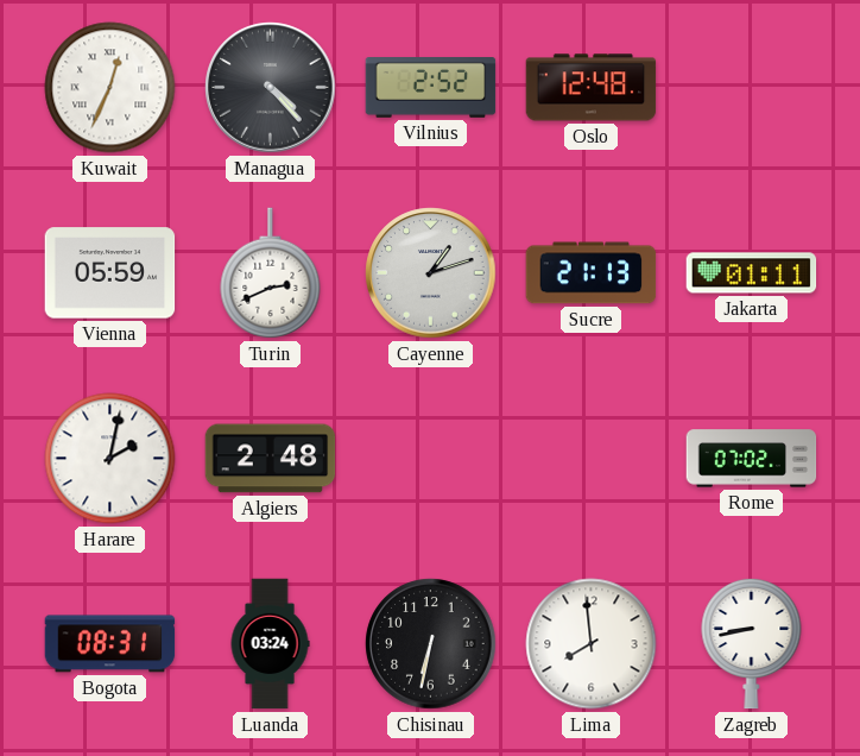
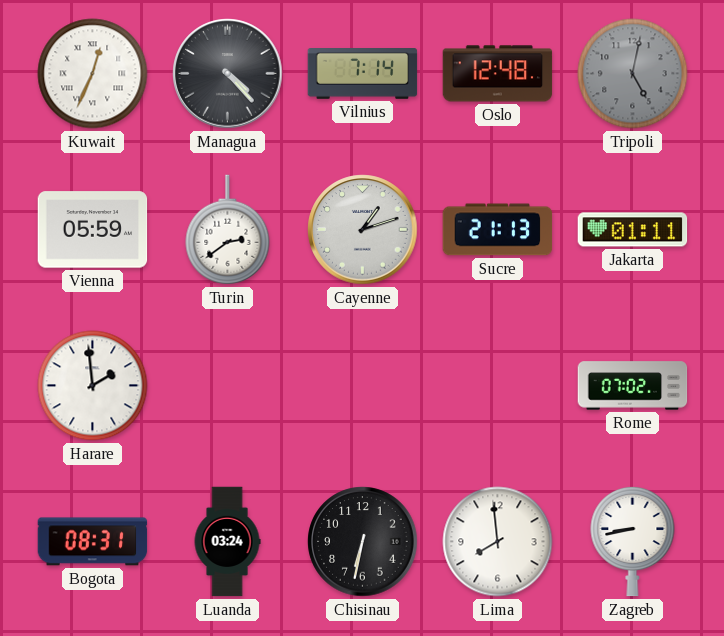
Vilnius: 2:52 -> 7:14 (363, 74)
Tripoli: none -> 5:02 (633, 74)
Turin: 2:41 -> 2:39 (228, 230)
Harare: 2:02 -> 1:59 (93, 386)
Algiers: 2:48 -> none (271, 459)
